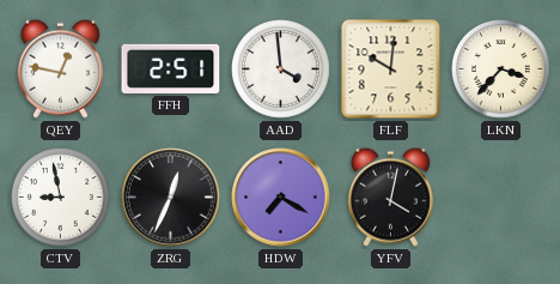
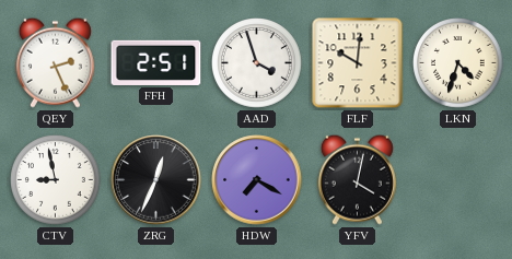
QEY: 12:47 -> 2:26 (55, 62)
AAD: 3:59 -> 3:57 (257, 63)
LKN: 3:37 -> 4:33 (458, 63)
